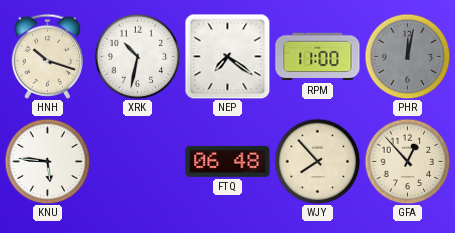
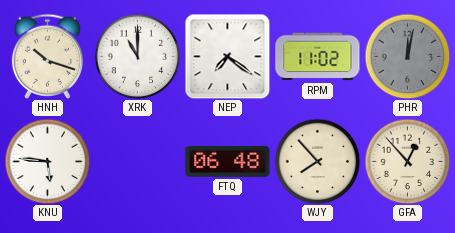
XRK: 10:32 -> 11:00 (137, 56)
RPM: 11:00 -> 11:02 (318, 57)
